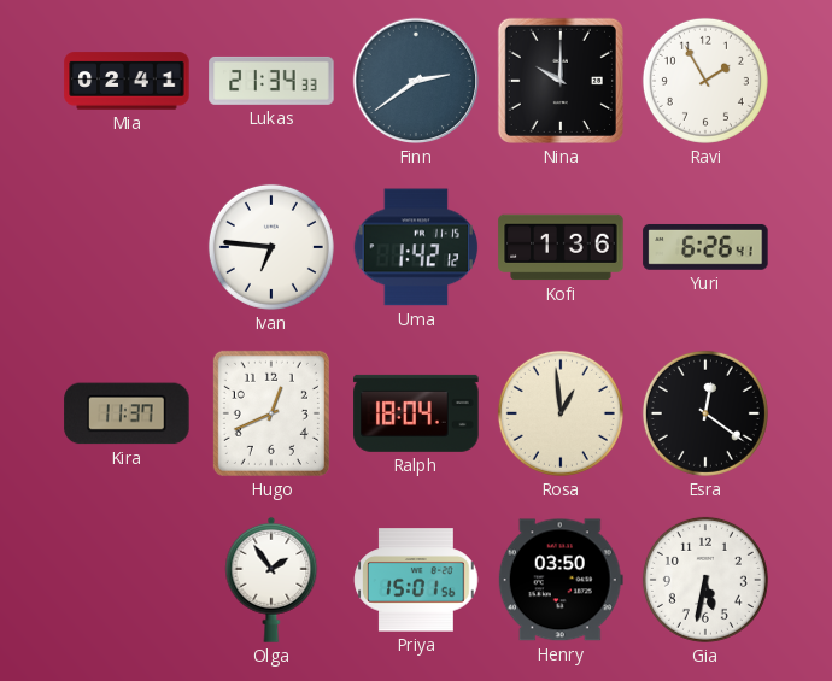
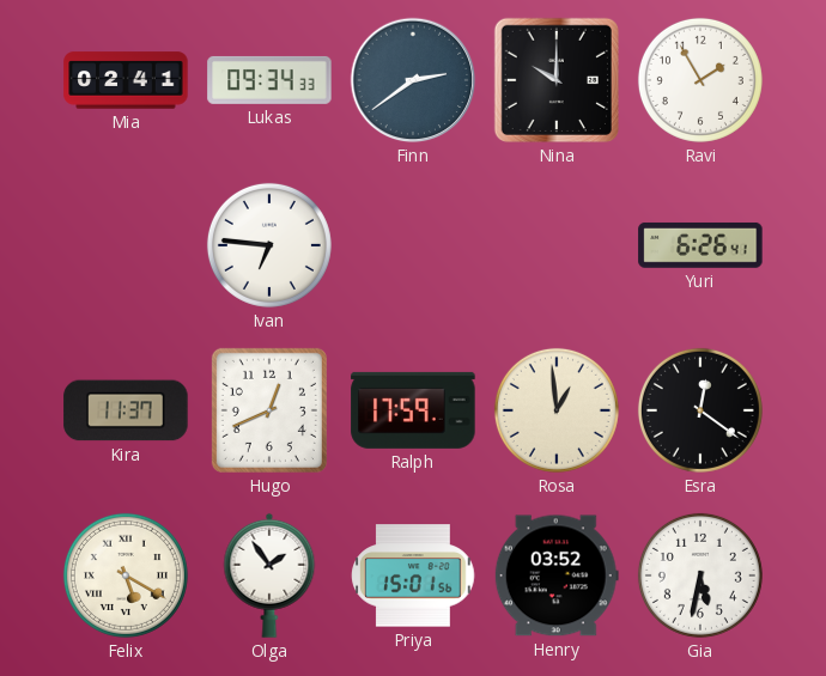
Lukas: 21:34 -> 09:34 (269, 80)
Uma: 1:42 -> none (416, 247)
Kofi: 1:36 -> none (561, 247)
Ralph: 18:04 -> 17:59 (413, 410)
Felix: none -> 5:20 (126, 575)
Henry: 03:50 -> 03:52 (557, 575)
